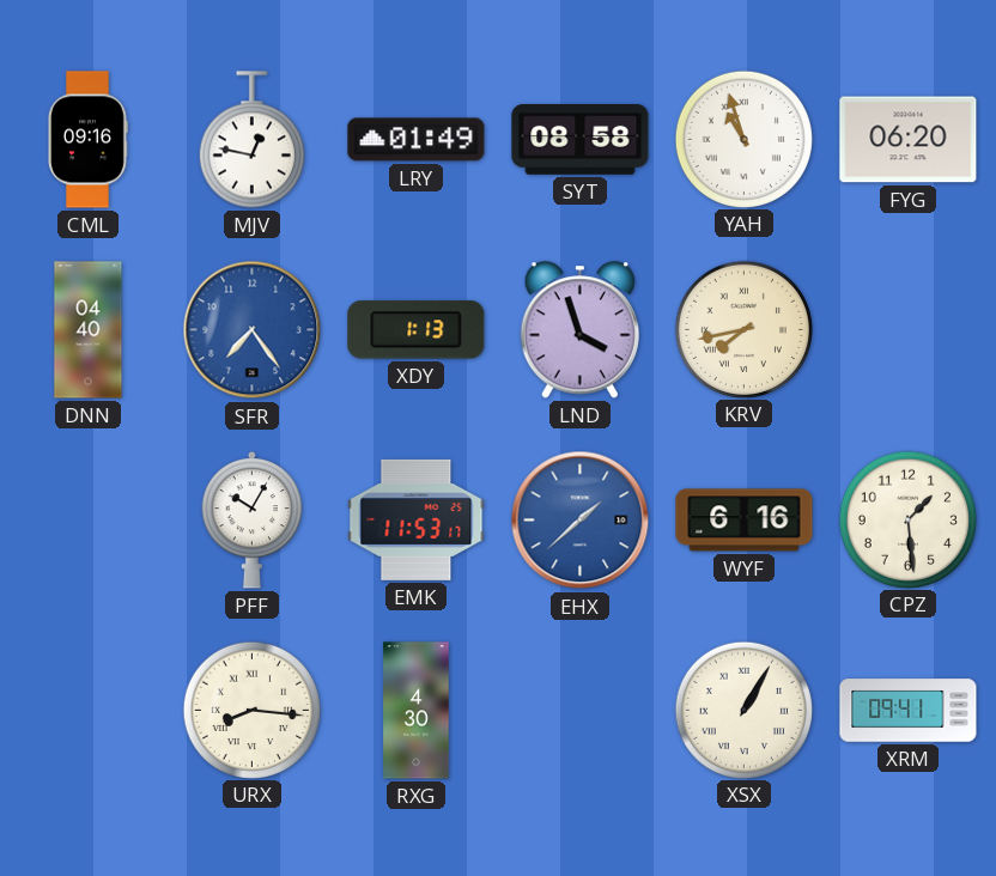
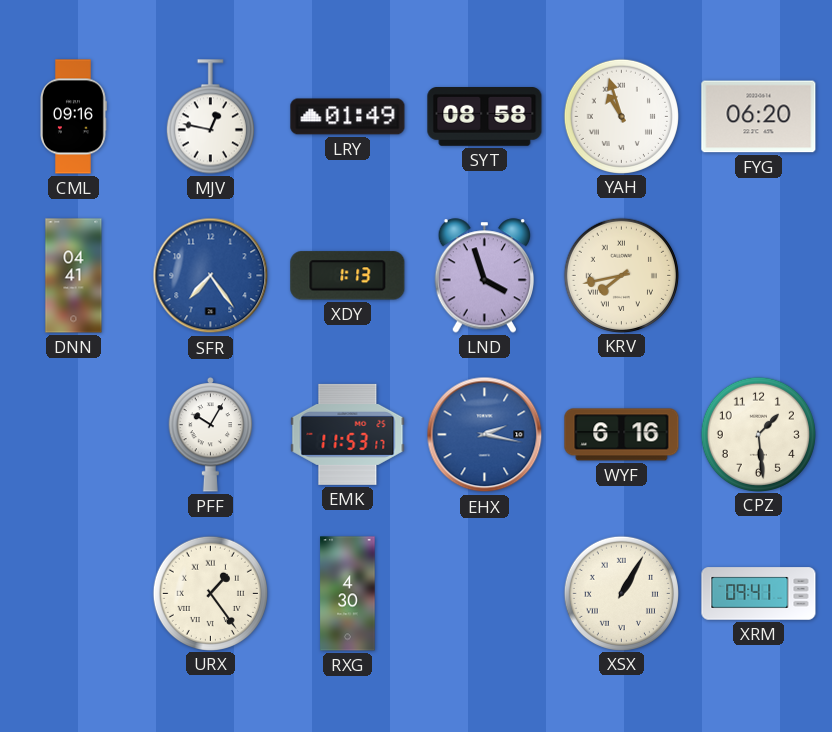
DNN: 04:40 -> 04:41 (74, 276)
EHX: 1:38 -> 2:17 (485, 435)
URX: 8:16 -> 1:24 (210, 593)
